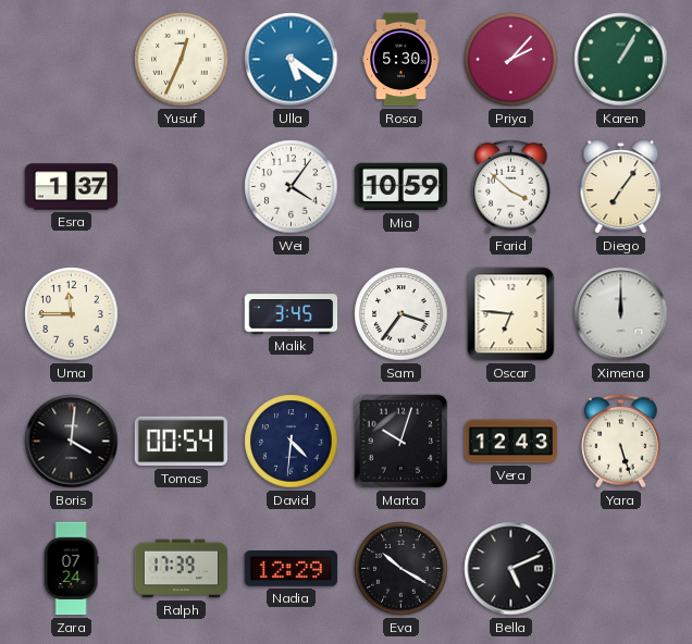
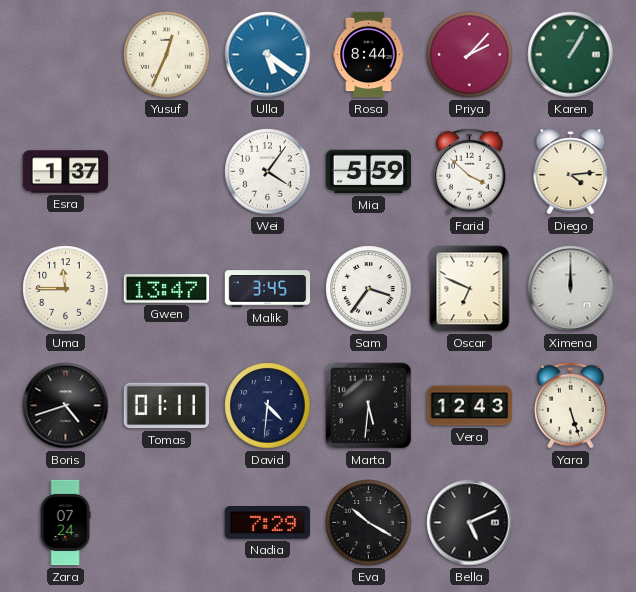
Rosa: 5:30 -> 8:44 (369, 55)
Mia: 10:59 -> 5:59 (369, 172)
Diego: 7:06 -> 4:14 (571, 172)
Gwen: none -> 13:47 (167, 289)
Oscar: 6:46 -> 6:49 (470, 289)
Boris: 4:01 -> 4:42 (66, 406)
Tomas: 00:54 -> 01:11 (167, 406)
Marta: 10:03 -> 5:31 (369, 406)
Ralph: 17:39 -> none (182, 569)
Nadia: 12:29 -> 7:29 (268, 523)
